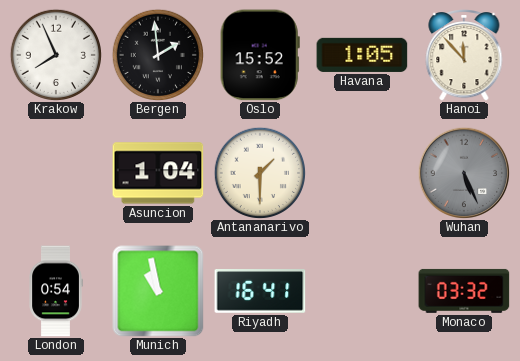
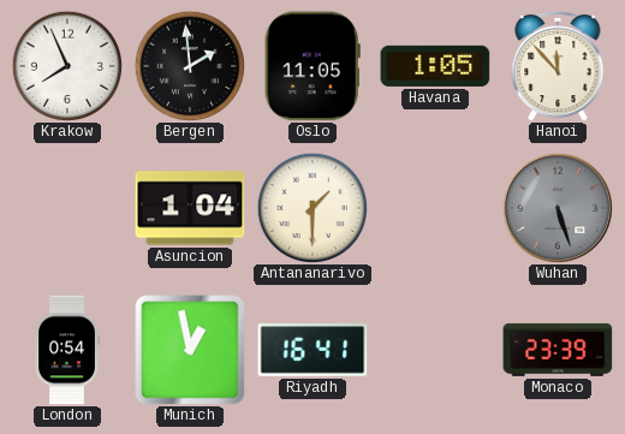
Oslo: 15:52 -> 11:05 (312, 66)
Wuhan: 5:26 -> 5:27 (558, 208)
Munich: 10:58 -> 12:58 (190, 350)
Monaco: 03:32 -> 23:39 (558, 350)
